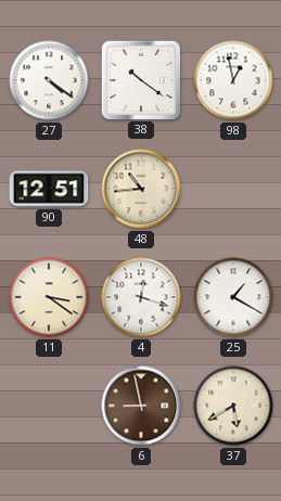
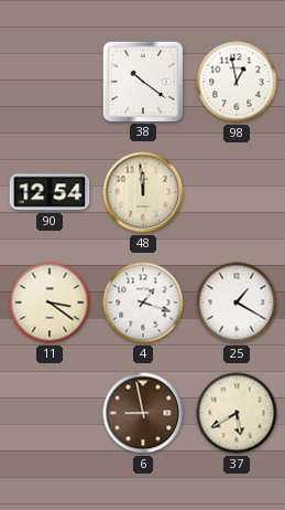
27: 4:21 -> none (49, 80)
90: 12:51 -> 12:54 (50, 192)
48: 10:44 -> 11:59 (143, 192)
4: 12:18 -> 1:18 (143, 302)
